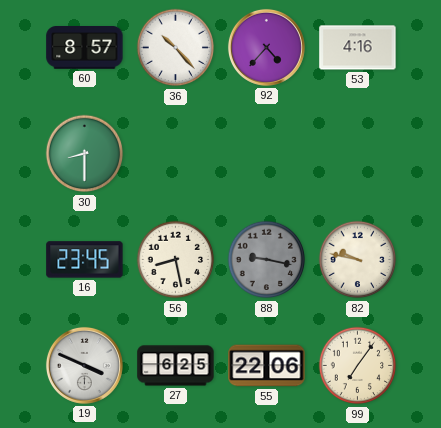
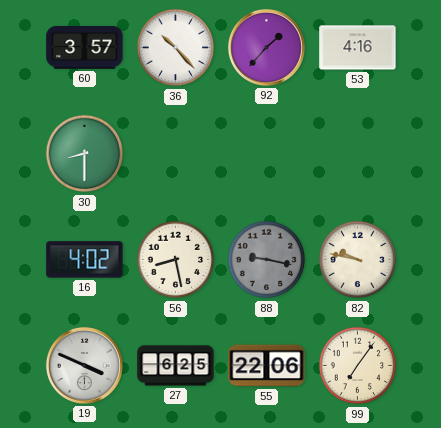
60: 8:57 -> 3:57 (85, 48)
92: 4:37 -> 1:37 (266, 47)
16: 23:45 -> 4:02 (85, 260)
